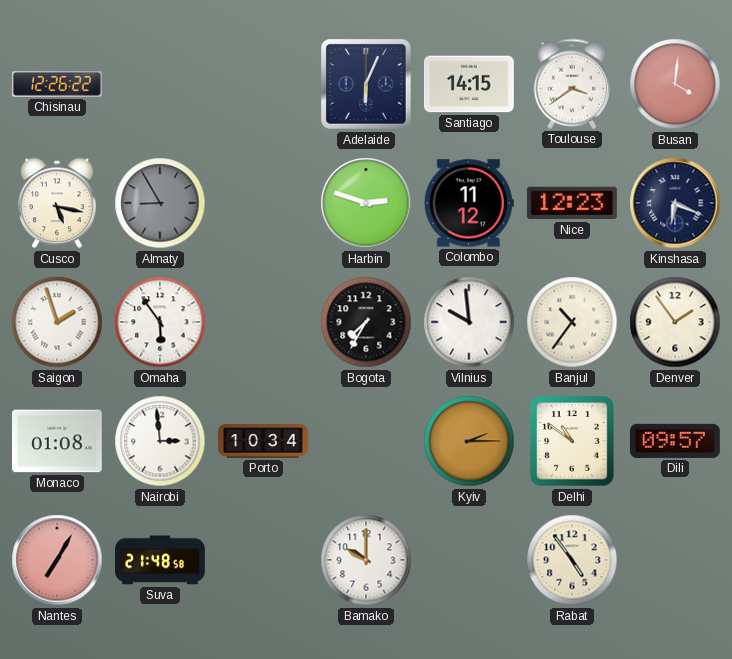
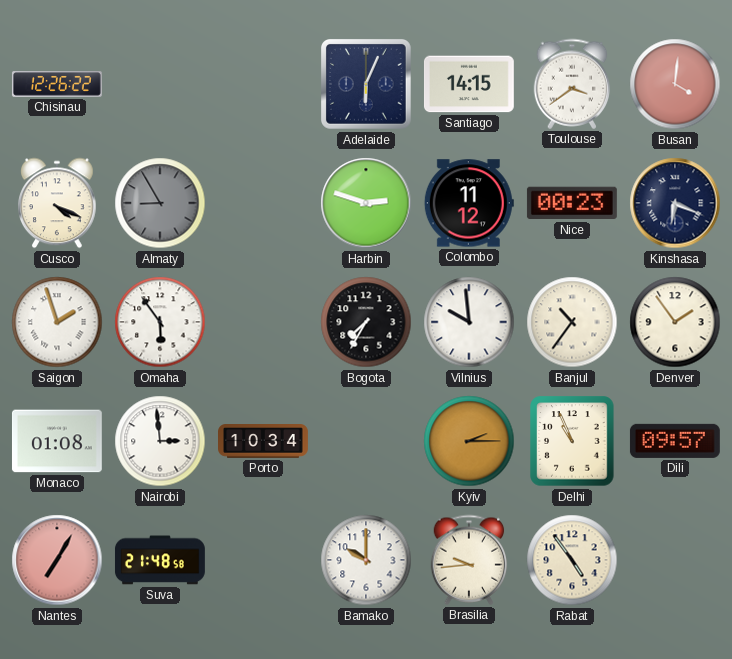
Cusco: 5:17 -> 4:19 (58, 203)
Nice: 12:23 -> 00:23 (572, 203)
Delhi: 10:51 -> 10:56 (572, 441)
Brasilia: none -> 9:44 (469, 560)
